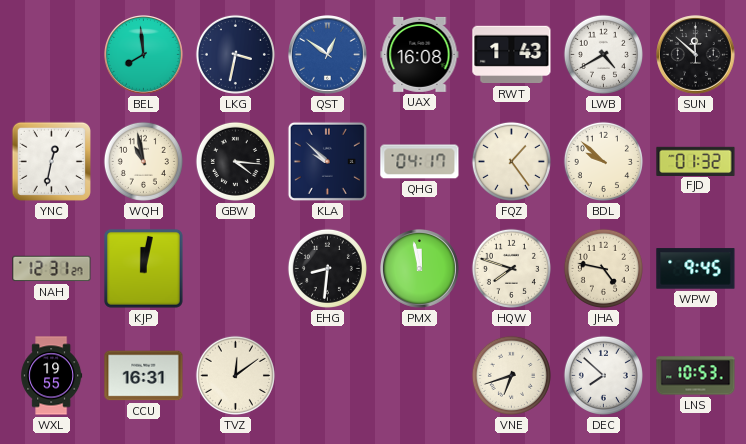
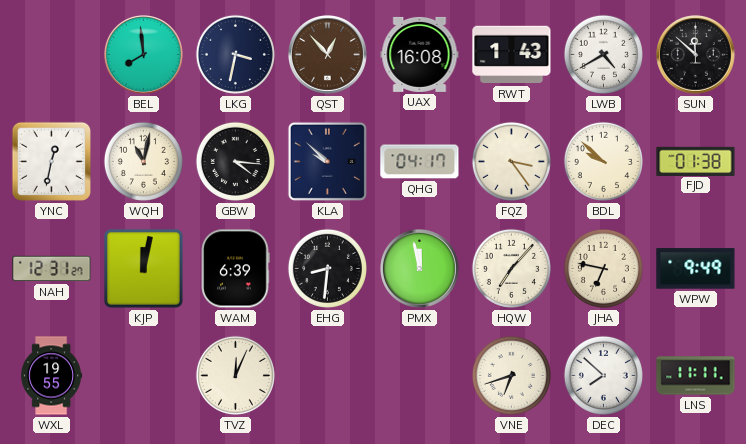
QST: 12:51 -> 12:53 (328, 55)
QST dial: blue -> brown (328, 55)
WQH: 10:58 -> 11:02 (143, 161)
FQZ: 1:24 -> 3:24 (511, 161)
FJD: 01:32 -> 01:38 (696, 161)
WAM: none -> 6:39 (235, 269)
HQW: 7:48 -> 7:07 (511, 268)
JHA: 4:47 -> 6:47 (603, 268)
WPW: 9:45 -> 9:49 (696, 269)
CCU: 16:31 -> none (144, 376)
TVZ: 12:09 -> 12:04 (235, 375)
LNS: 10:53 -> 11:11 (696, 376)
